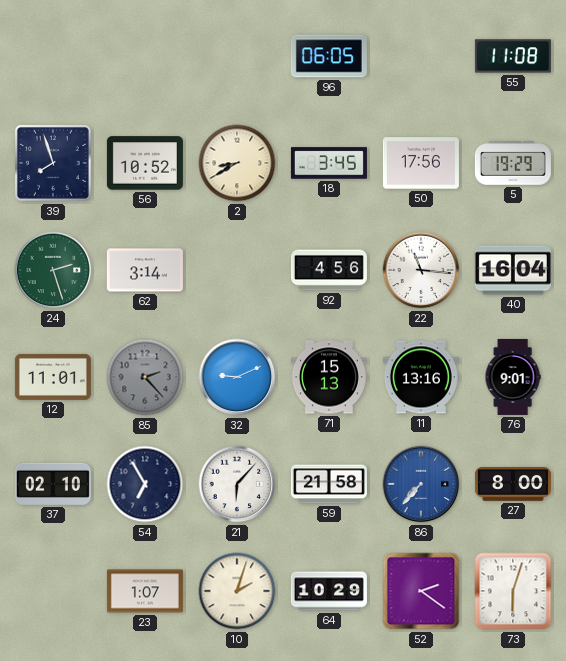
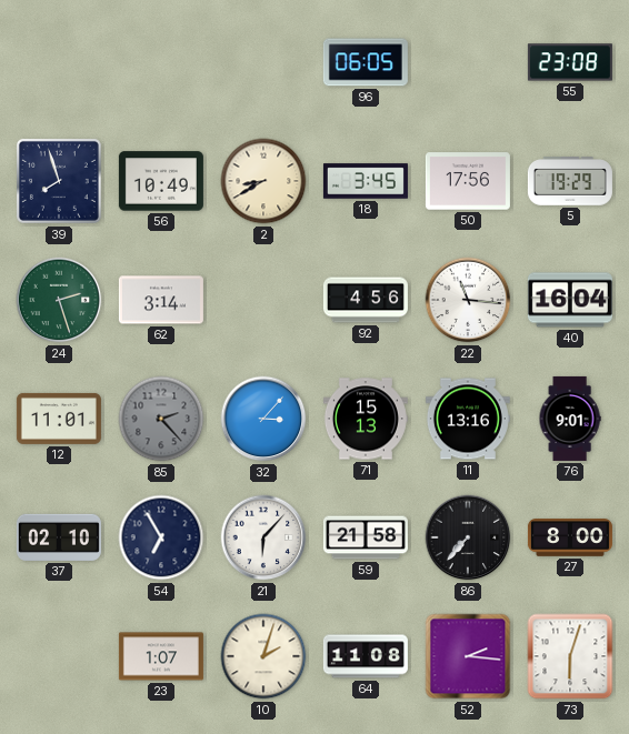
55: 11:08 -> 23:08 (570, 62)
56: 10:52 -> 10:49 (161, 181)
32: 9:11 -> 3:07 (263, 419)
86 dial: blue -> black (468, 537)
64: 10:29 -> 11:08 (366, 656)
52: 2:21 -> 2:16 (468, 656)
